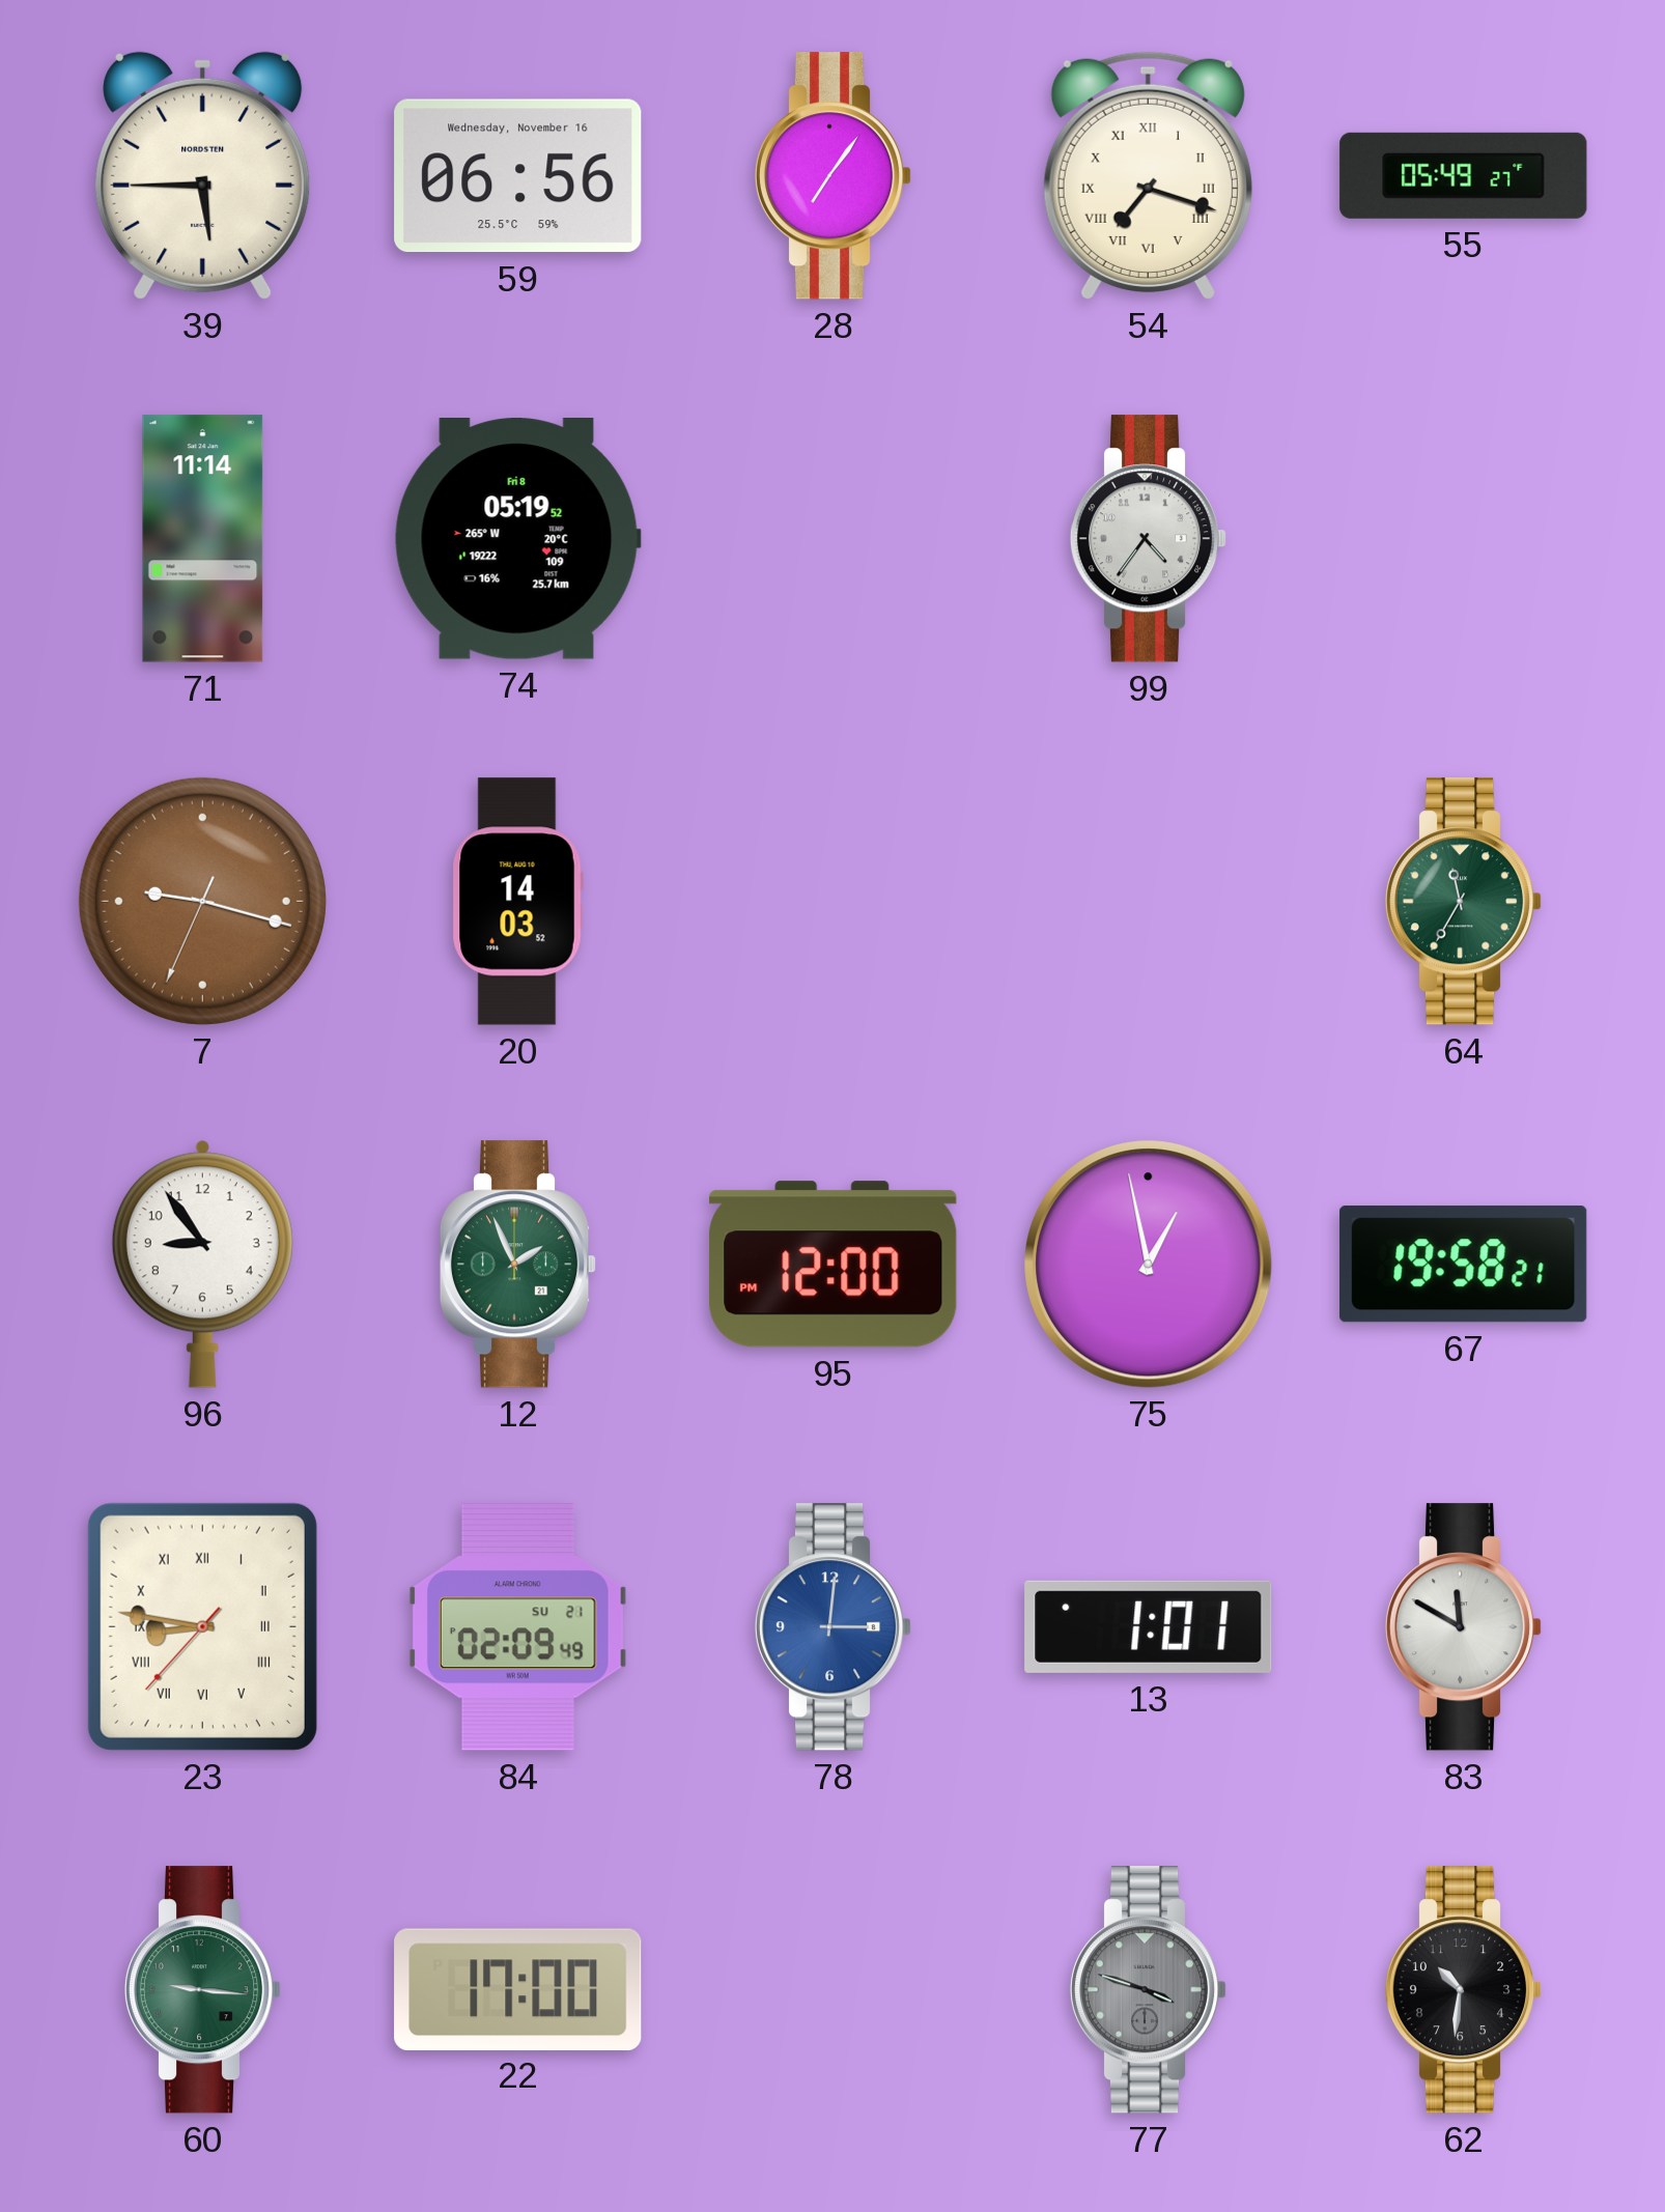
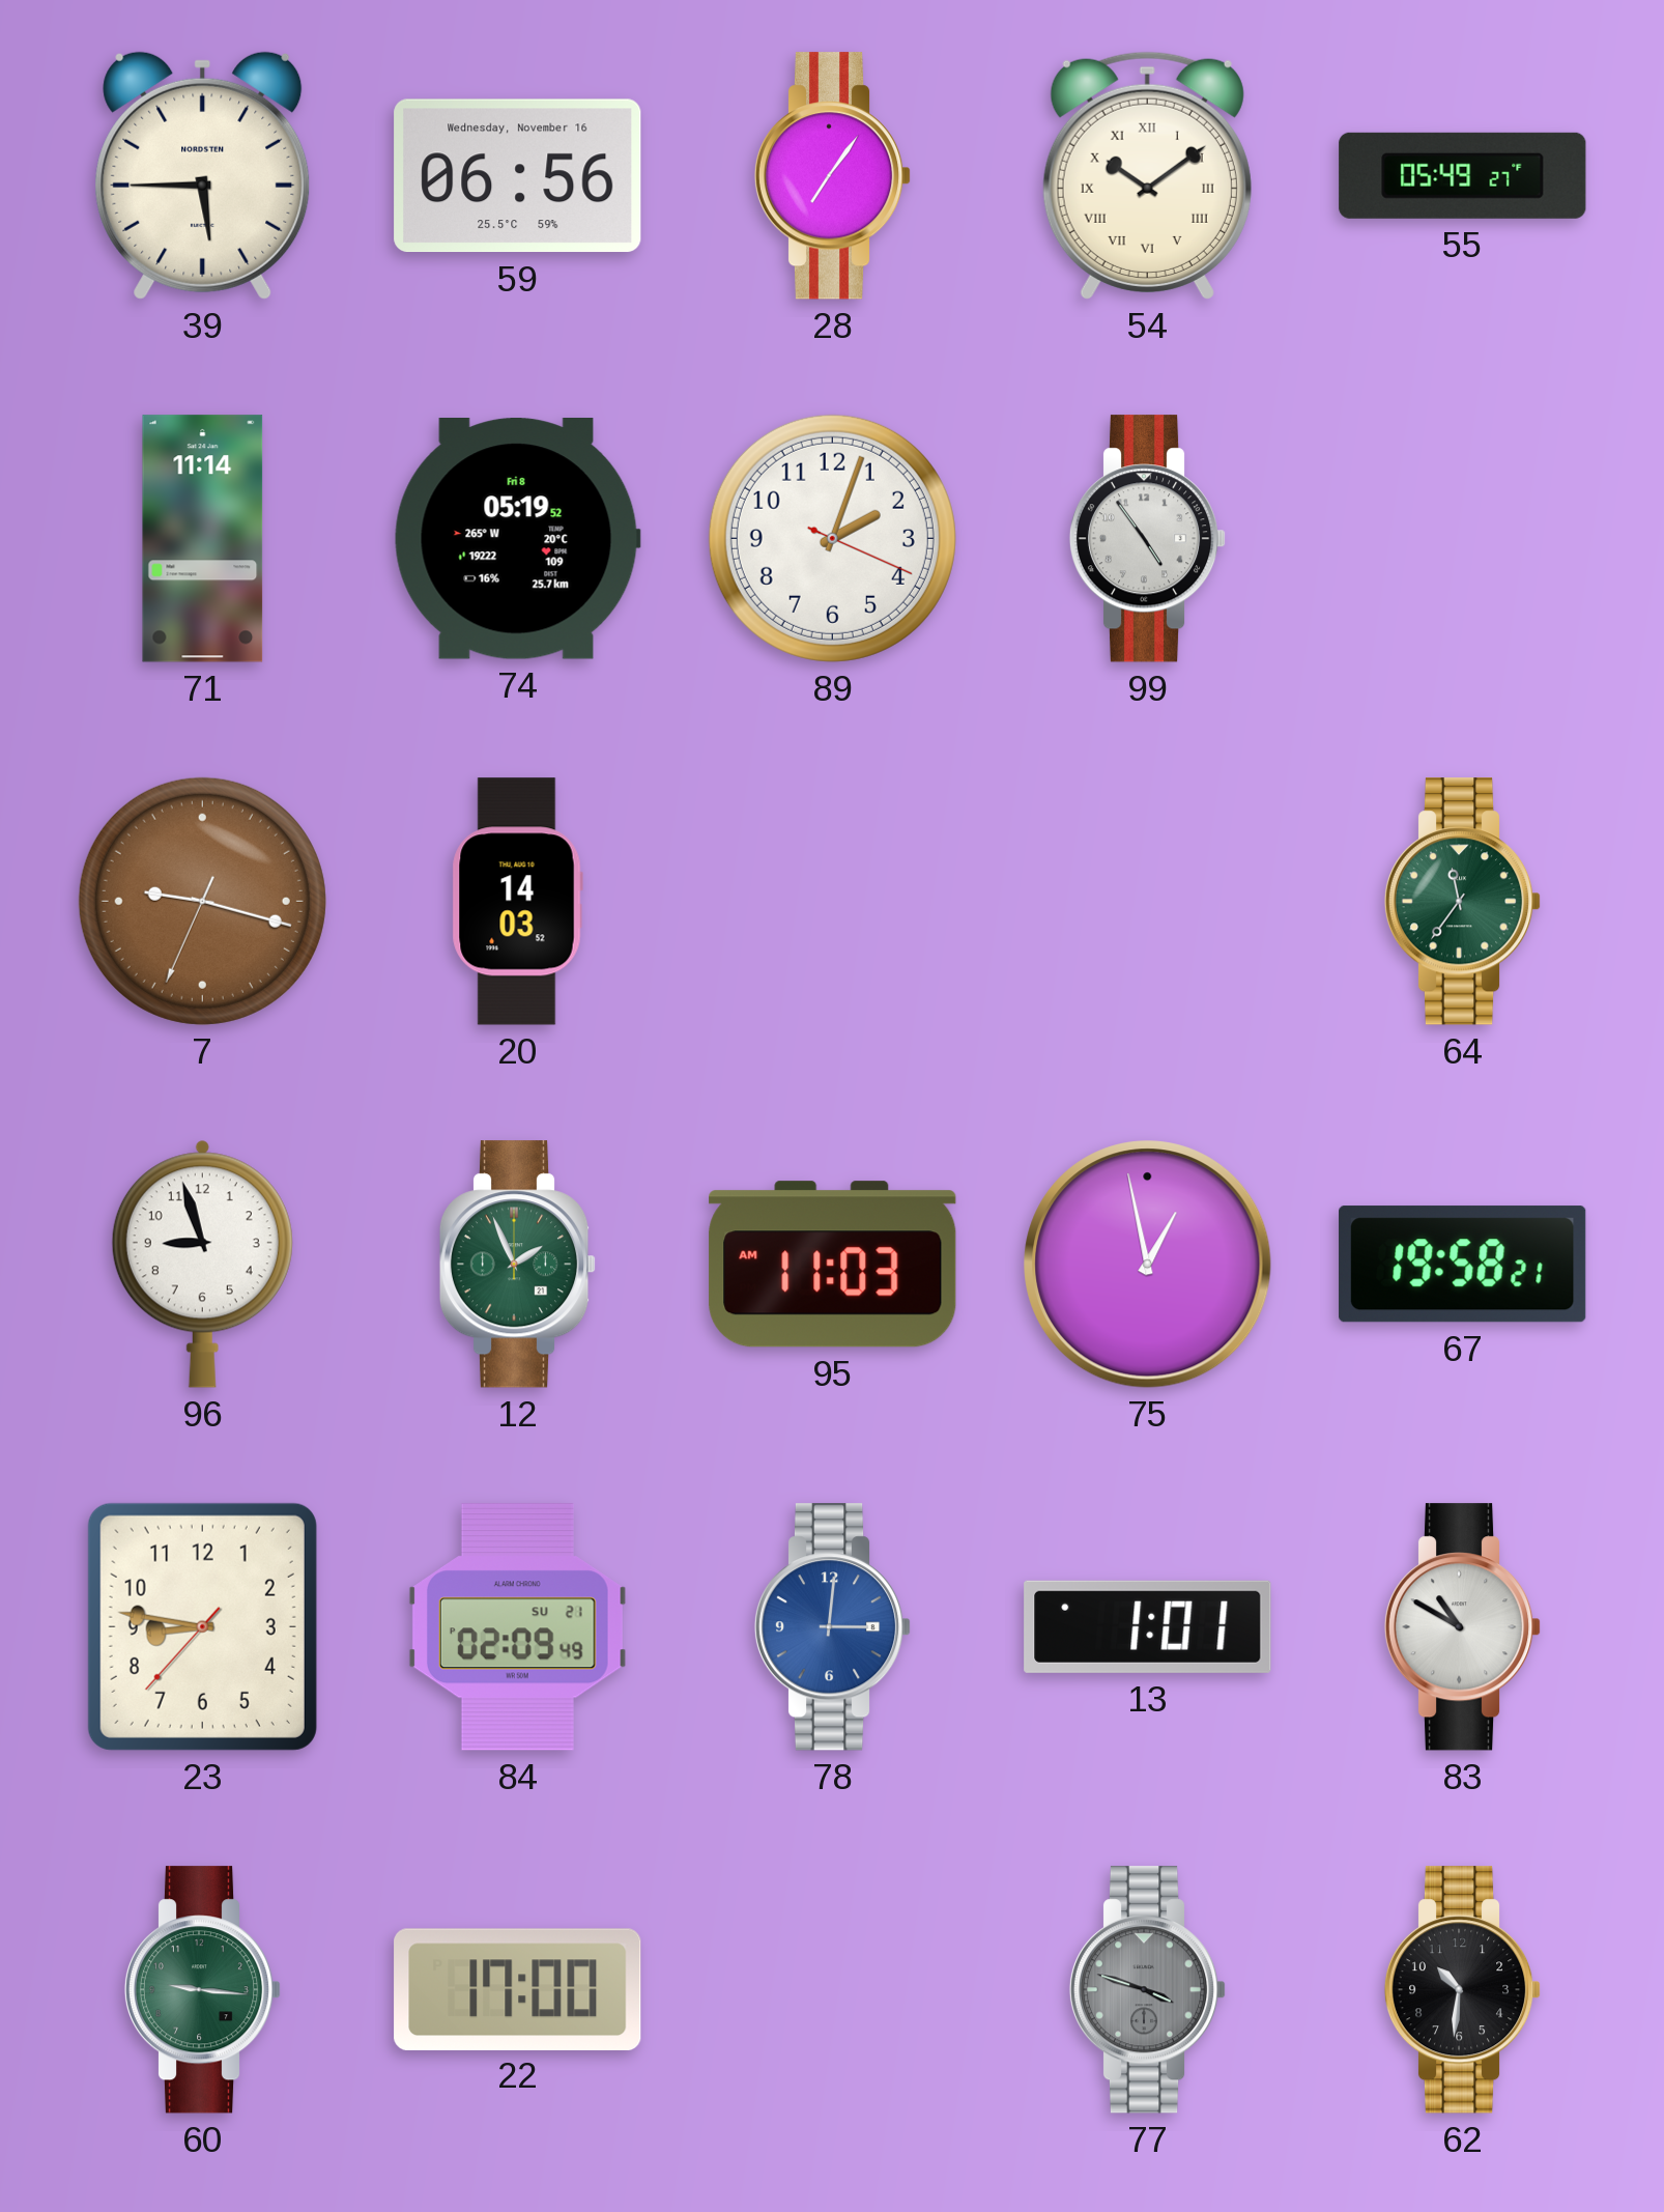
54: 7:18 -> 10:09 (1147, 175)
89: none -> 2:03 (832, 538)
99: 4:36 -> 4:54 (1148, 539)
64: 11:35 -> 11:36 (1463, 902)
96: 8:54 -> 8:57 (202, 1264)
95: 12:00 -> 11:03 (833, 1265)
23 numerals: Roman -> Arabic (202, 1626)
83: 11:50 -> 10:50 (1463, 1627)
